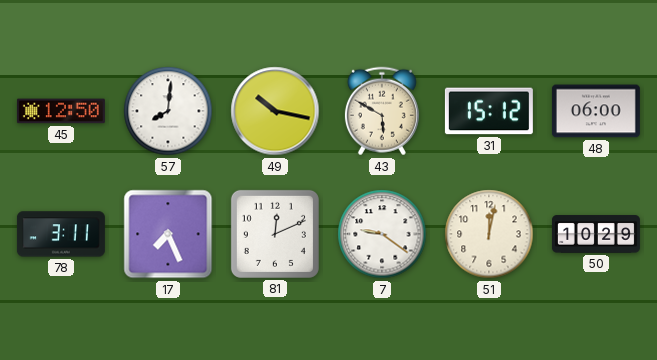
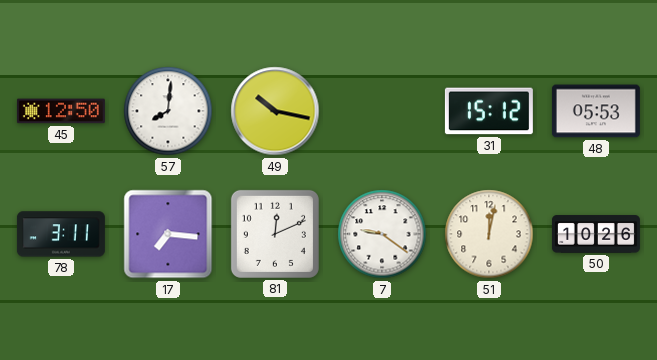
43: 5:50 -> none (382, 111)
48: 06:00 -> 05:53 (596, 111)
17: 7:26 -> 7:16 (168, 234)
50: 10:29 -> 10:26 (596, 234)
